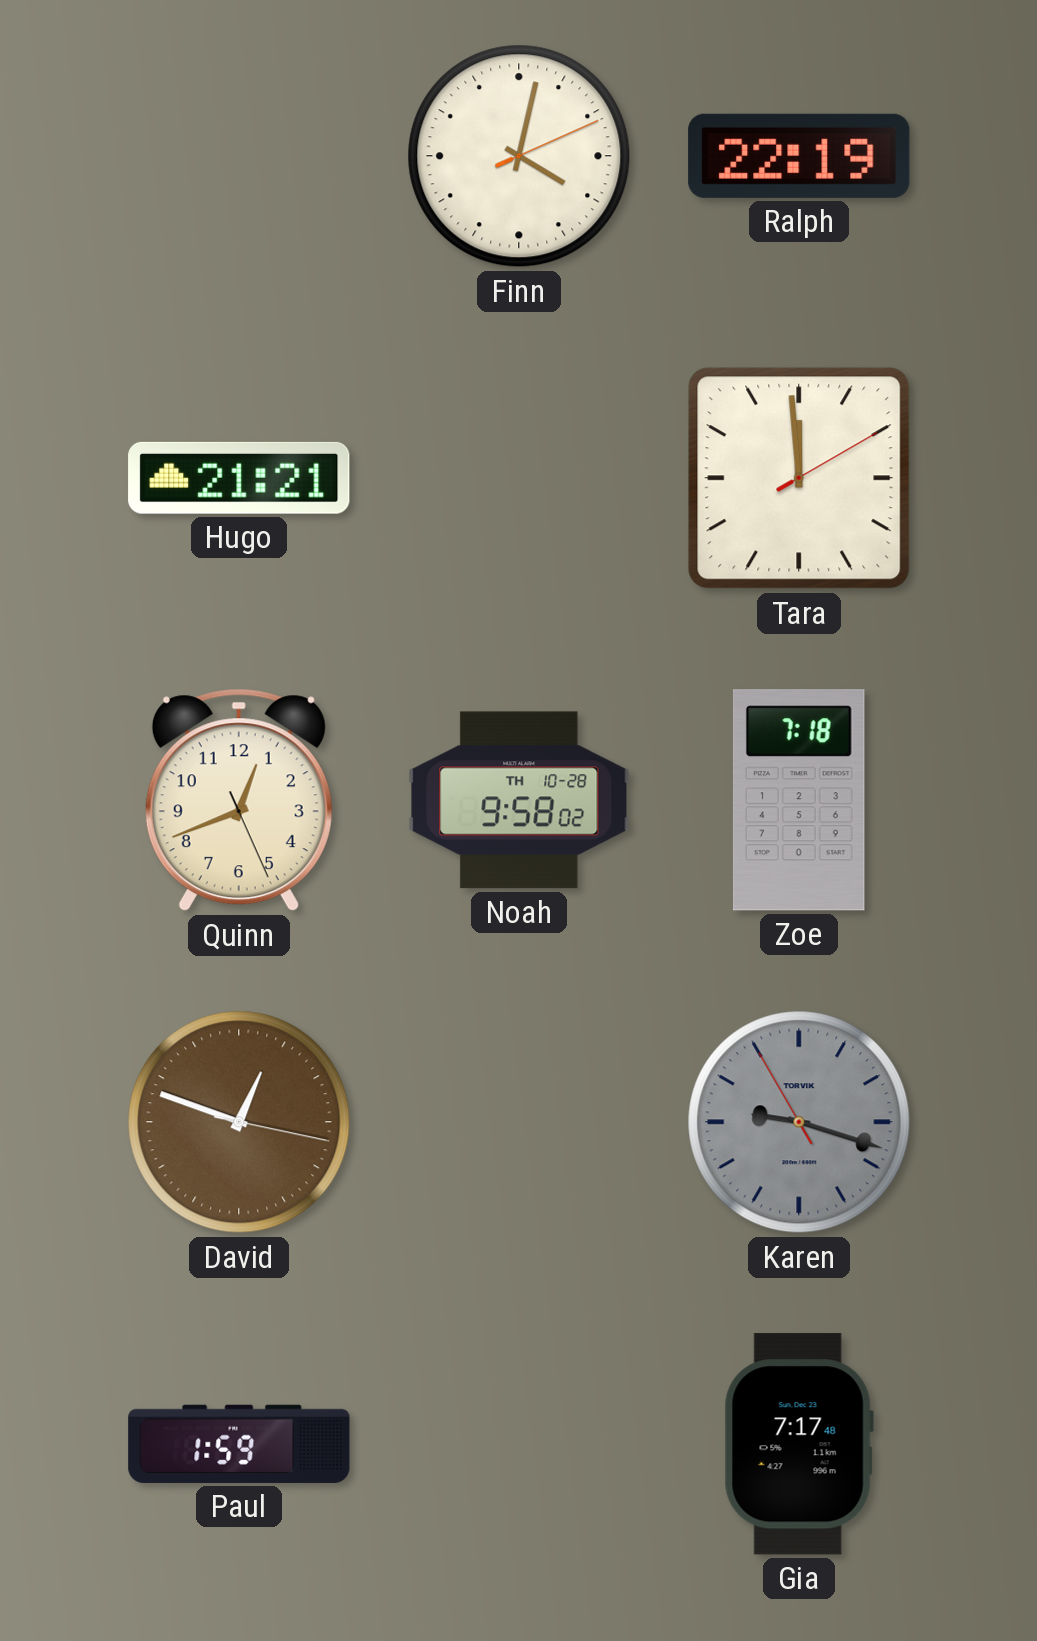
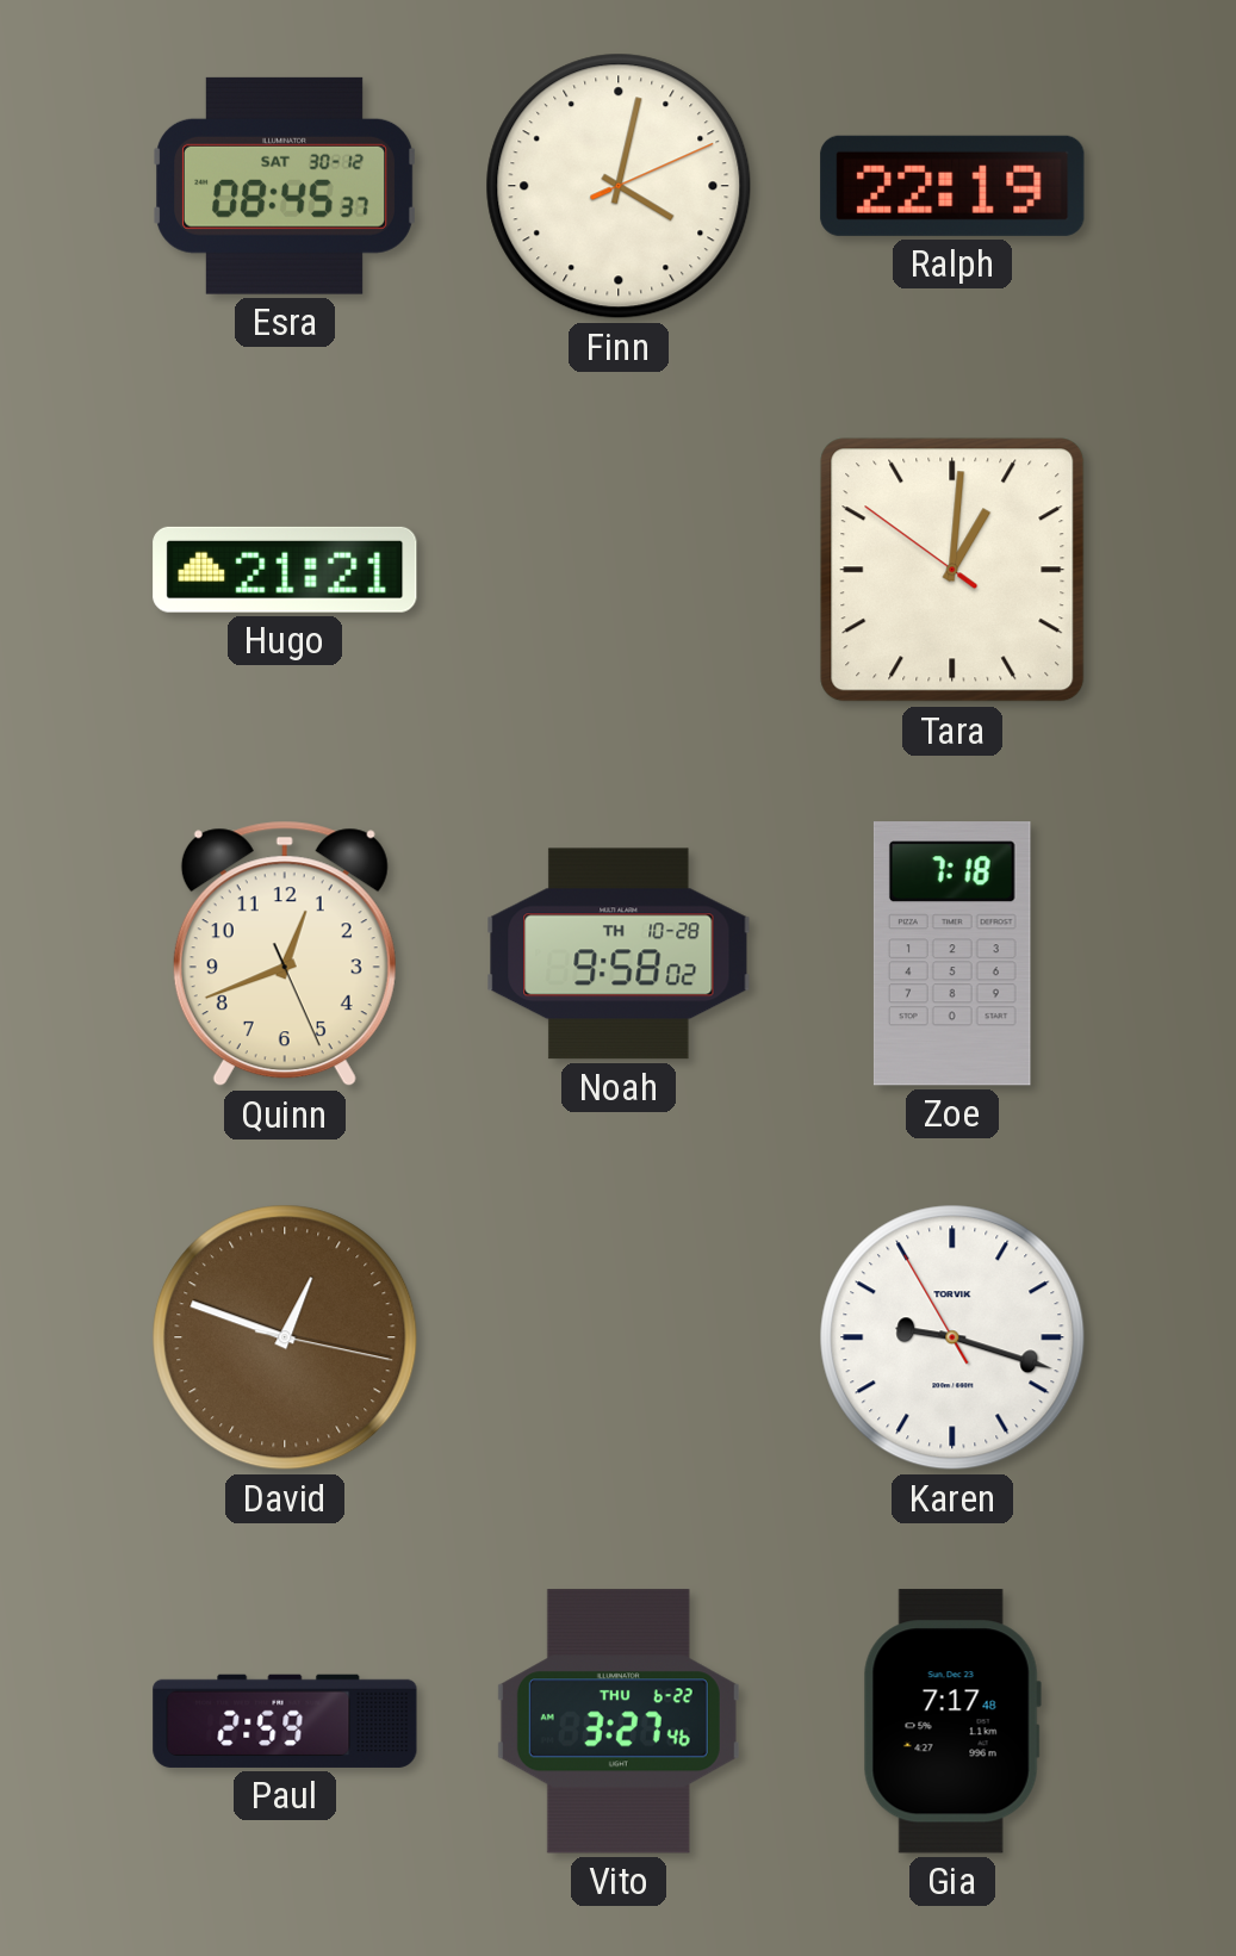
Esra: none -> 08:45 (285, 186)
Tara: 11:59 -> 1:00 (952, 570)
Karen dial: grey -> white (952, 1337)
Paul: 1:59 -> 2:59 (285, 1721)
Vito: none -> 3:27 (619, 1721)
